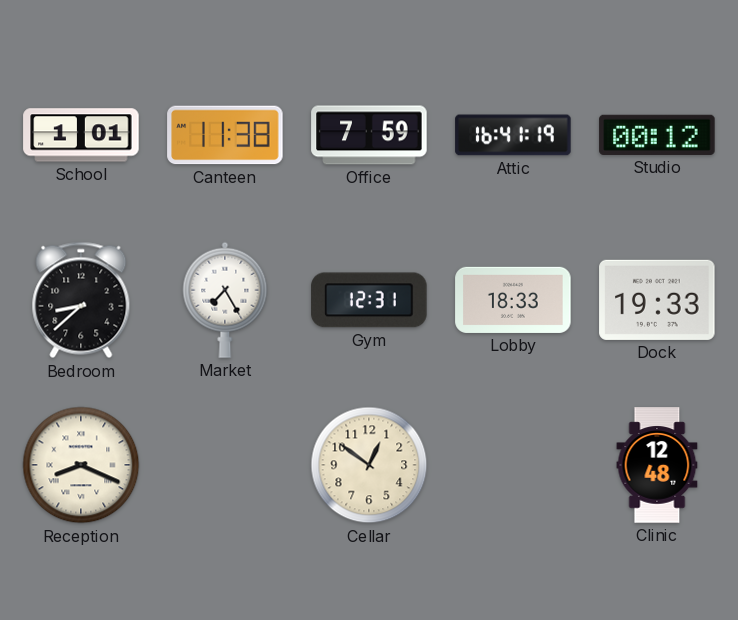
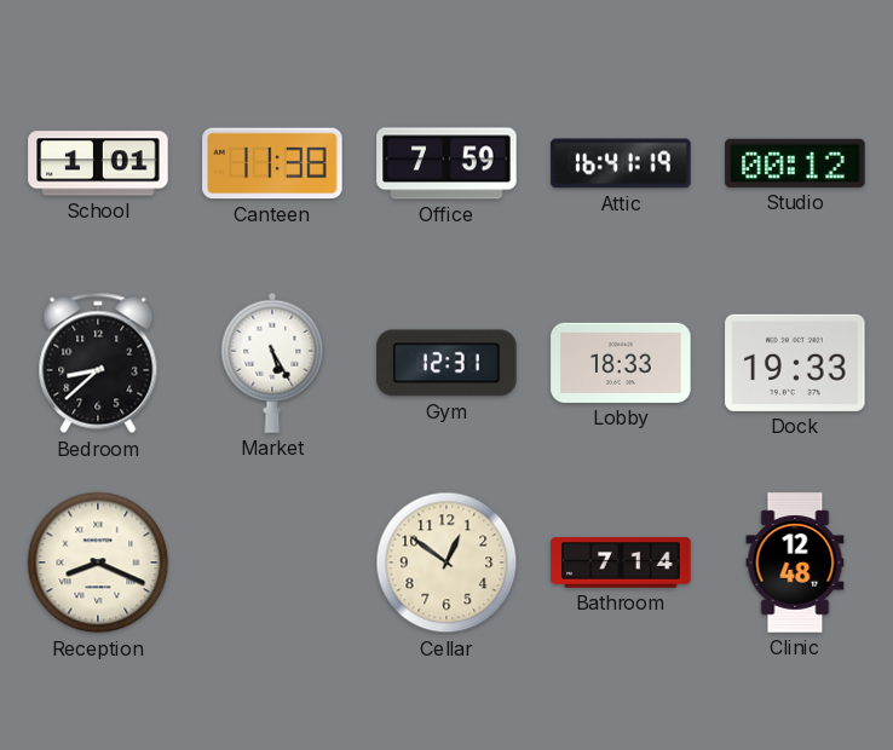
Market: 7:25 -> 5:25 (272, 363)
Bathroom: none -> 7:14 (621, 562)
